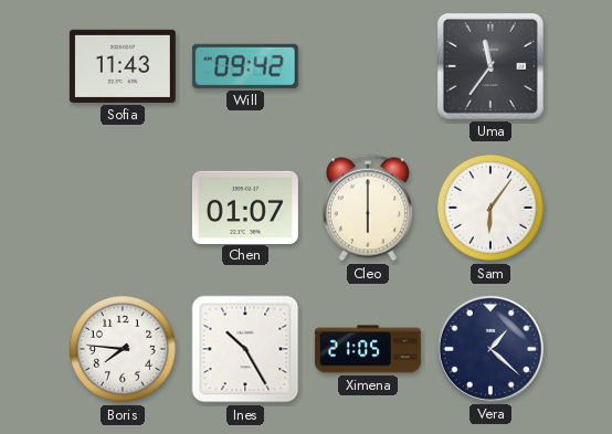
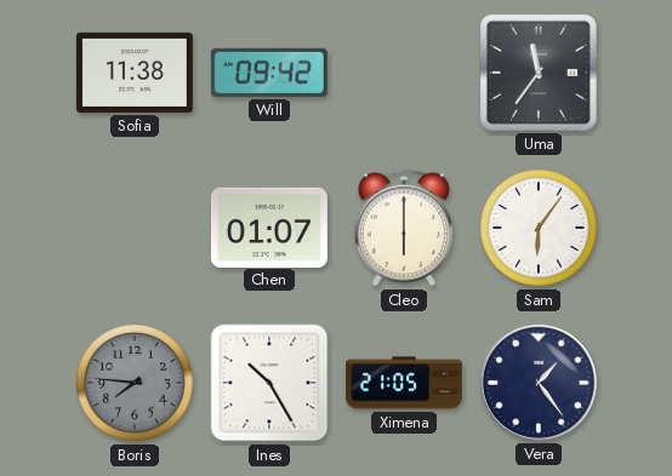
Sofia: 11:43 -> 11:38 (135, 73)
Boris dial: white -> grey (135, 383)
Vera: 1:22 -> 1:24 (539, 383)
